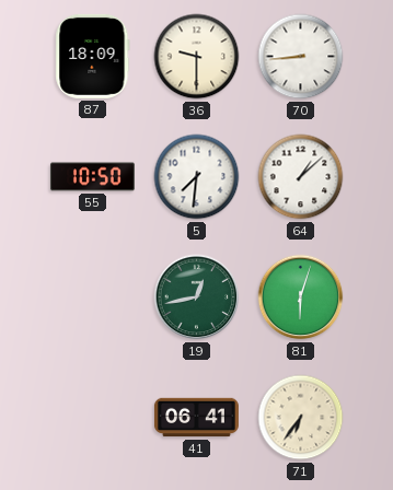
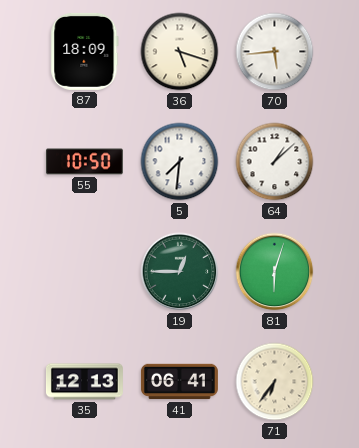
36: 9:30 -> 5:18 (180, 52)
70: 8:44 -> 5:44 (275, 52)
19: 12:43 -> 12:45 (180, 272)
35: none -> 12:13 (84, 382)
